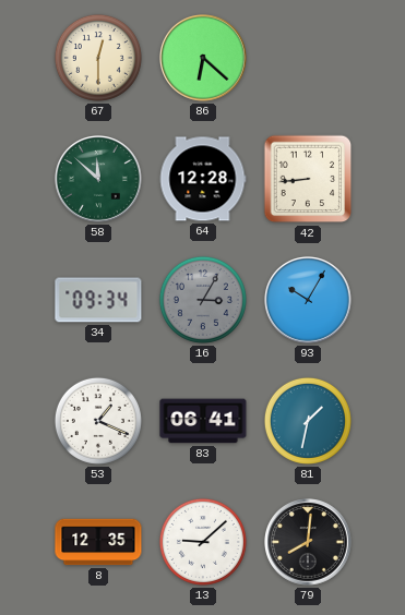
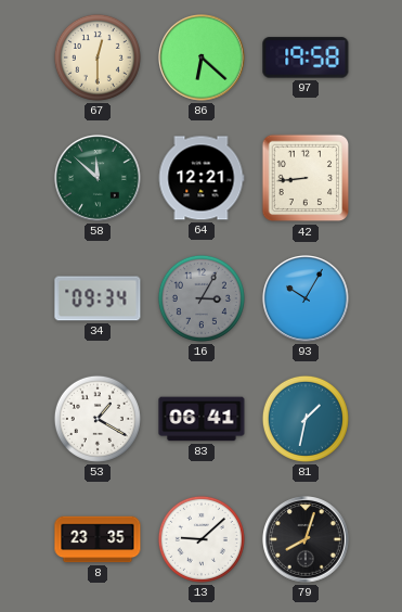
97: none -> 19:58 (306, 58)
64: 12:28 -> 12:21 (202, 178)
53: 1:19 -> 1:20 (98, 419)
8: 12:35 -> 23:35 (98, 539)
79: 8:01 -> 8:03 (307, 540)
